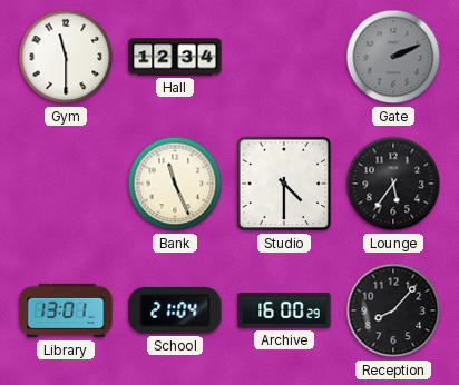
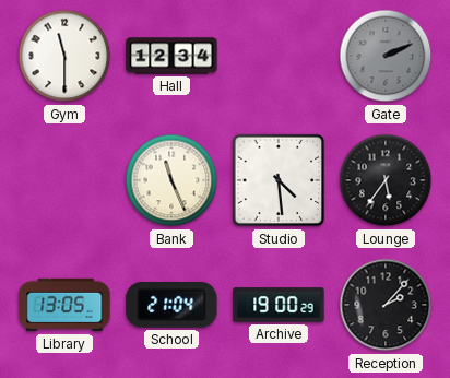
Studio: 4:30 -> 4:29 (279, 180)
Library: 13:01 -> 13:05 (64, 305)
Archive: 16:00 -> 19:00 (279, 305)
Reception: 8:07 -> 2:07 (386, 305)
